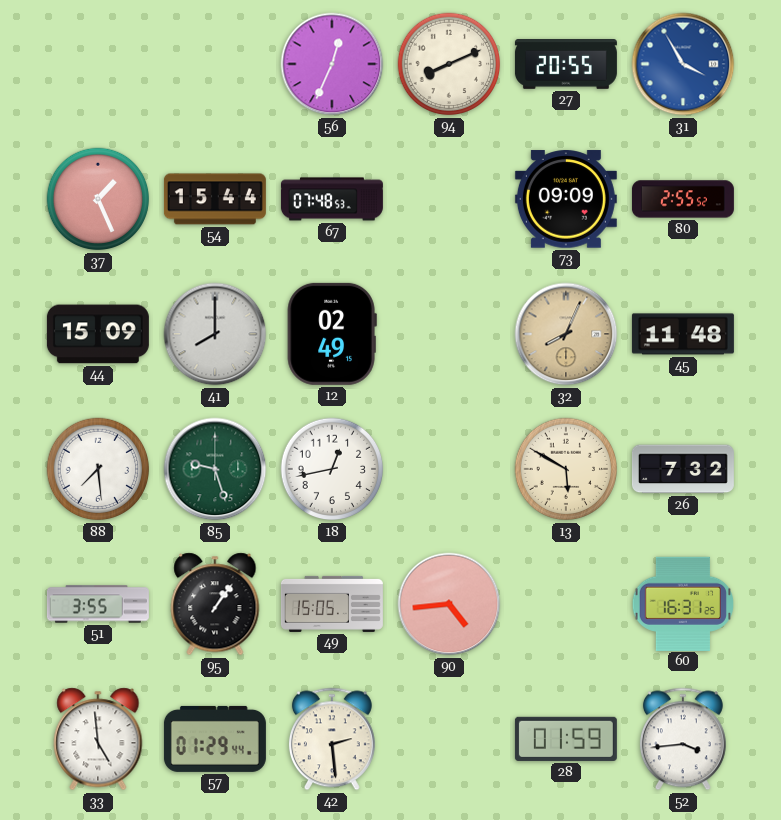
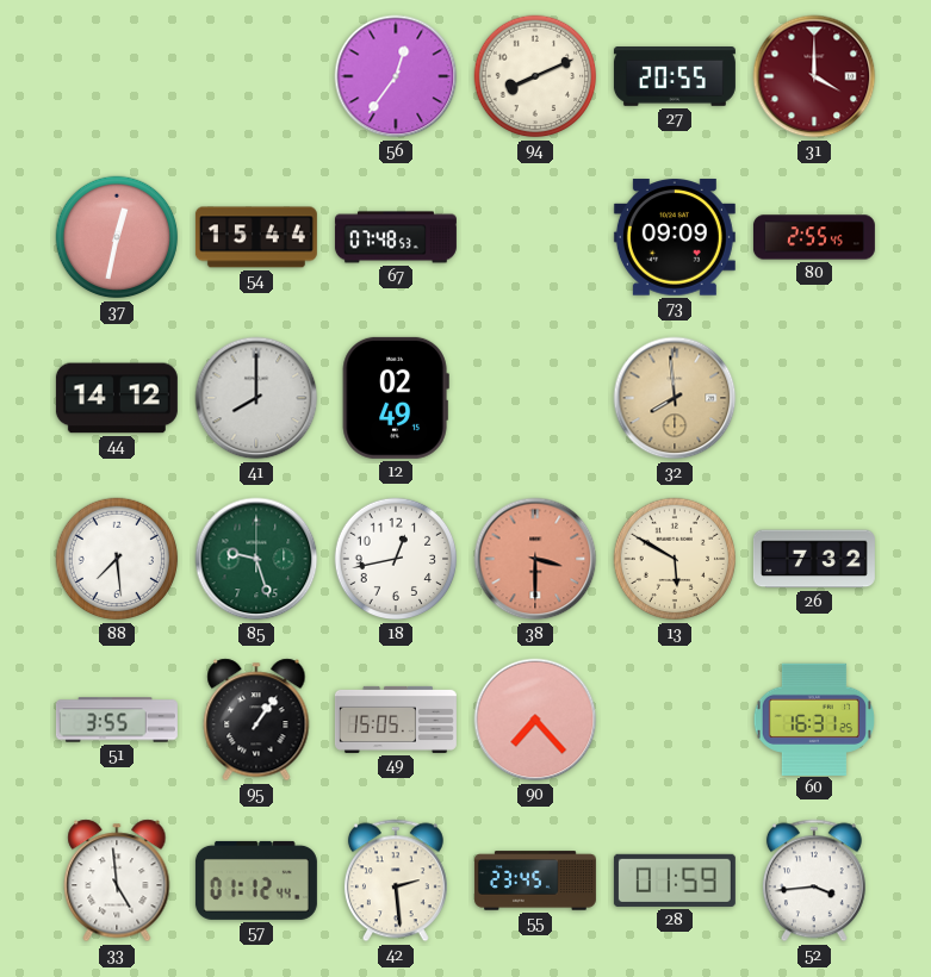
56: 12:34 -> 12:36 (396, 76)
31: 3:55 -> 4:00 (814, 76)
31 dial: blue -> burgundy (814, 76)
37: 1:26 -> 12:32 (117, 237)
80: 2:55:52 -> 2:55:45 (814, 237)
44: 15:09 -> 14:12 (117, 398)
32: 8:04 -> 7:59 (675, 398)
45: 11:48 -> none (683, 334)
38: none -> 3:30 (535, 559)
90: 4:44 -> 7:23 (535, 720)
57: 01:29 -> 01:12 (256, 880)
55: none -> 23:45 (535, 880)
